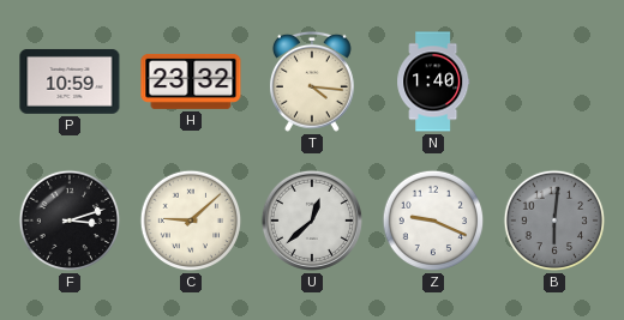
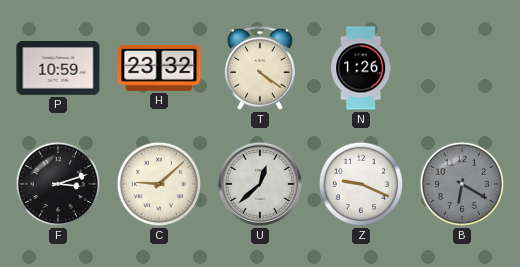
T: 4:16 -> 4:21 (260, 68)
N: 1:40 -> 1:26 (361, 68)
B: 6:01 -> 6:20 (462, 184)
